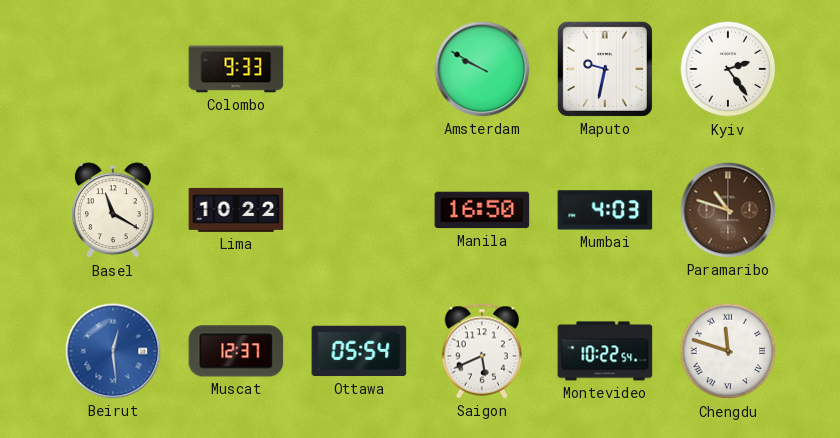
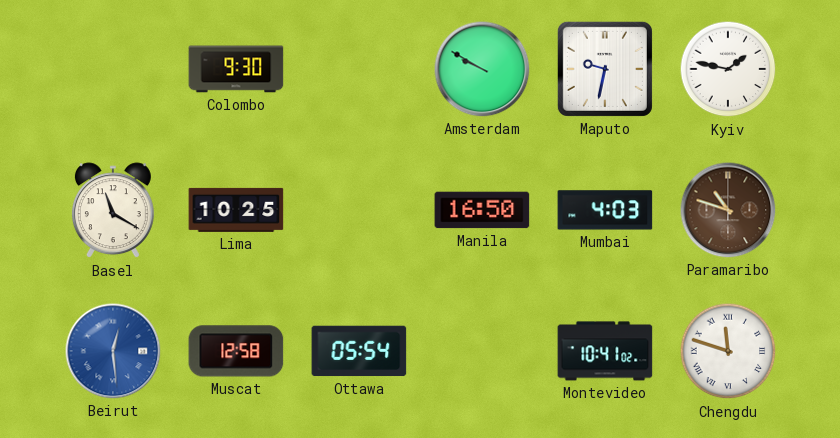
Colombo: 9:33 -> 9:30 (236, 69)
Kyiv: 2:24 -> 1:47 (728, 69)
Lima: 10:22 -> 10:25 (236, 210)
Muscat: 12:37 -> 12:58 (236, 351)
Saigon: 5:41 -> none (482, 351)
Montevideo: 10:22 -> 10:41 (605, 351)
